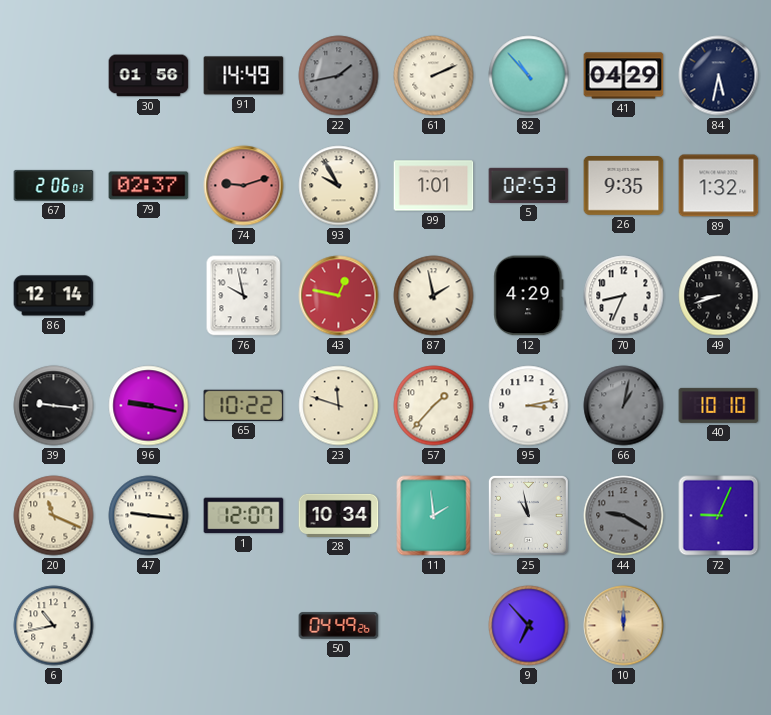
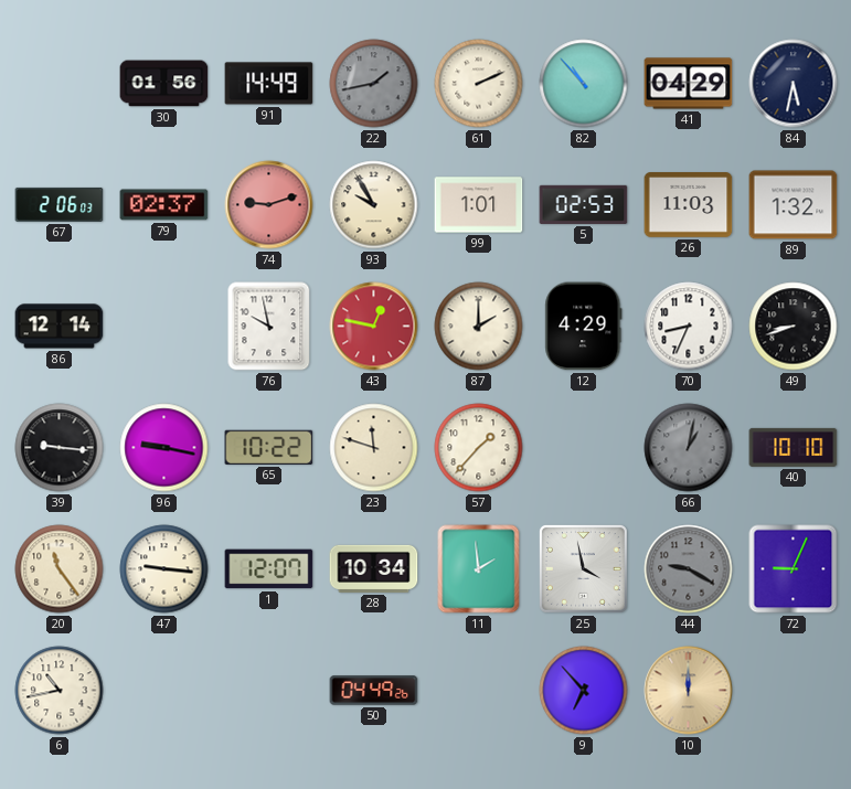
26: 9:35 -> 11:03 (689, 205)
87: 1:58 -> 2:00 (479, 327)
95: 3:13 -> none (529, 406)
20: 11:19 -> 11:24 (60, 569)
25: 10:58 -> 3:58 (583, 568)
